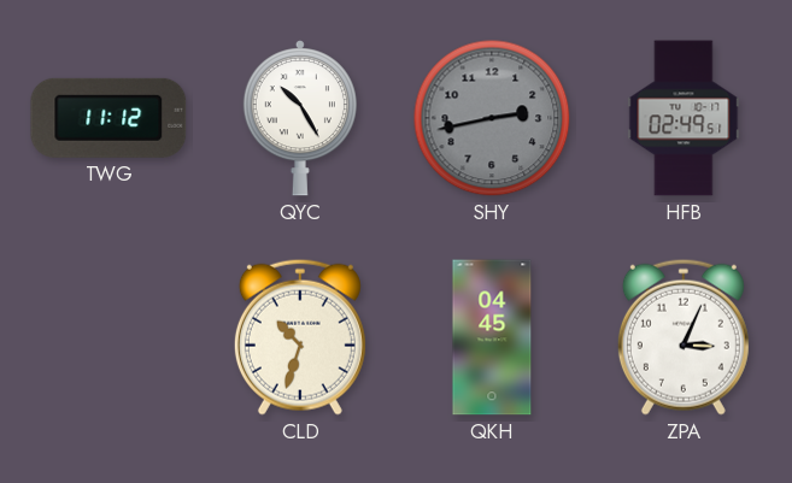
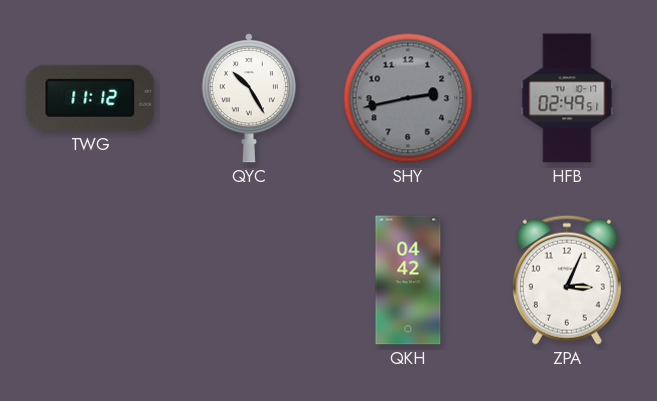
CLD: 10:33 -> none (300, 337)
QKH: 04:45 -> 04:42 (408, 280)
